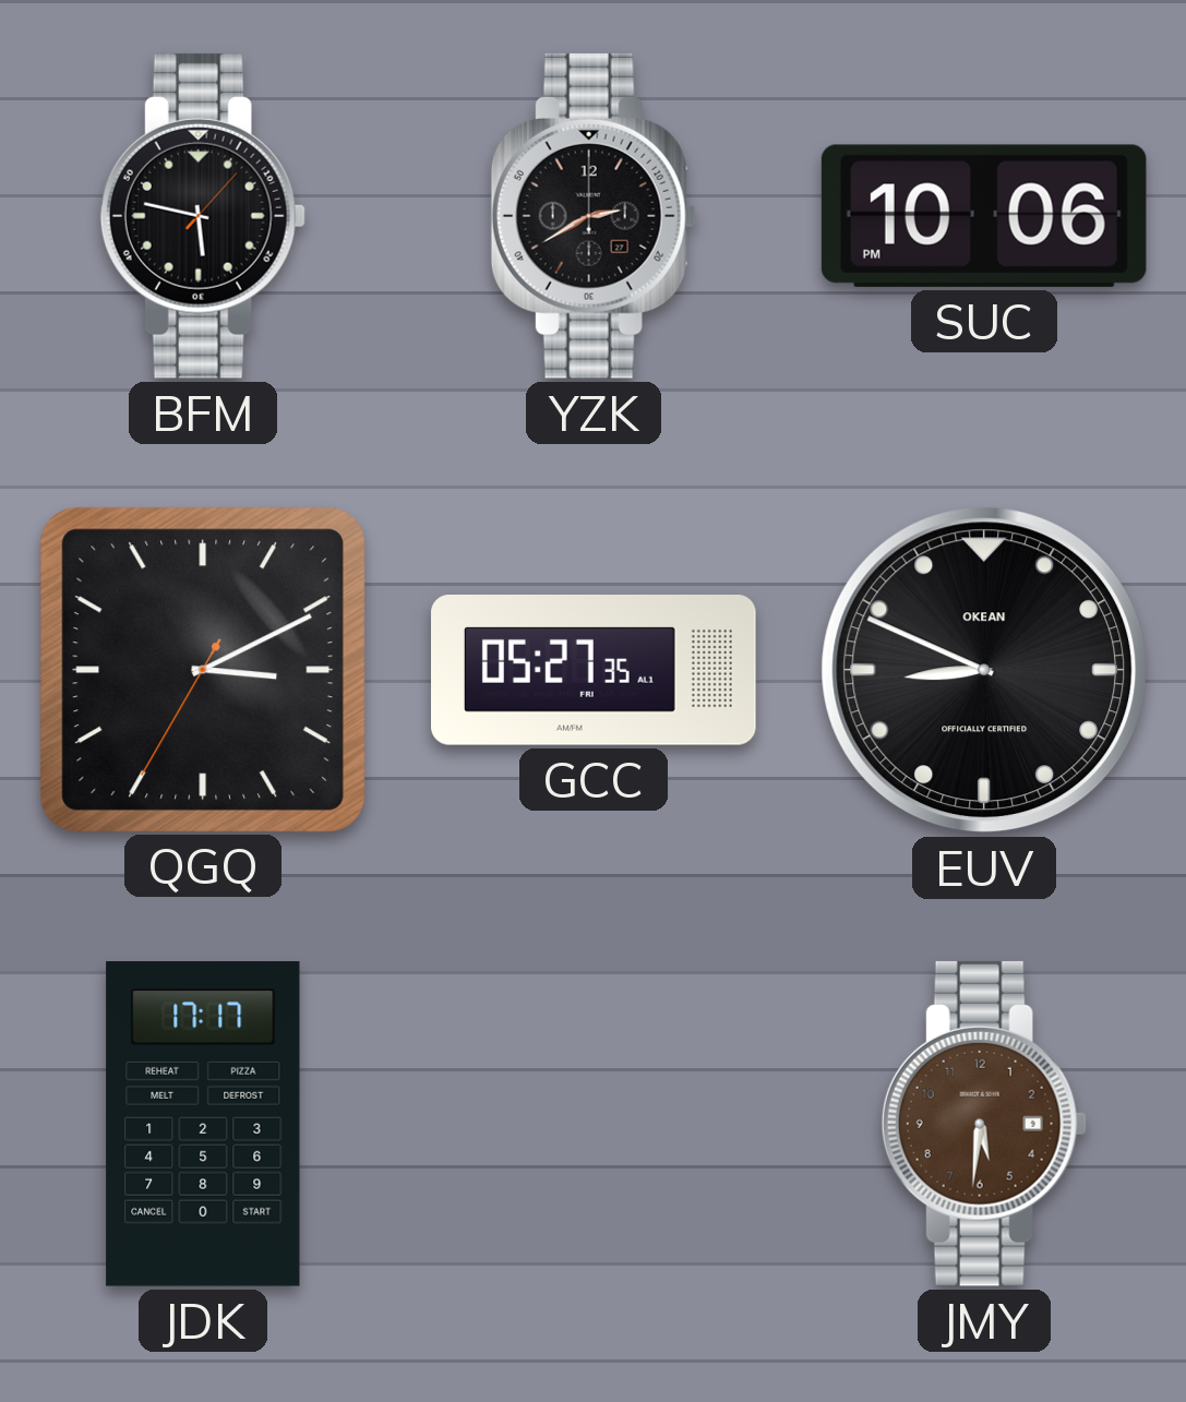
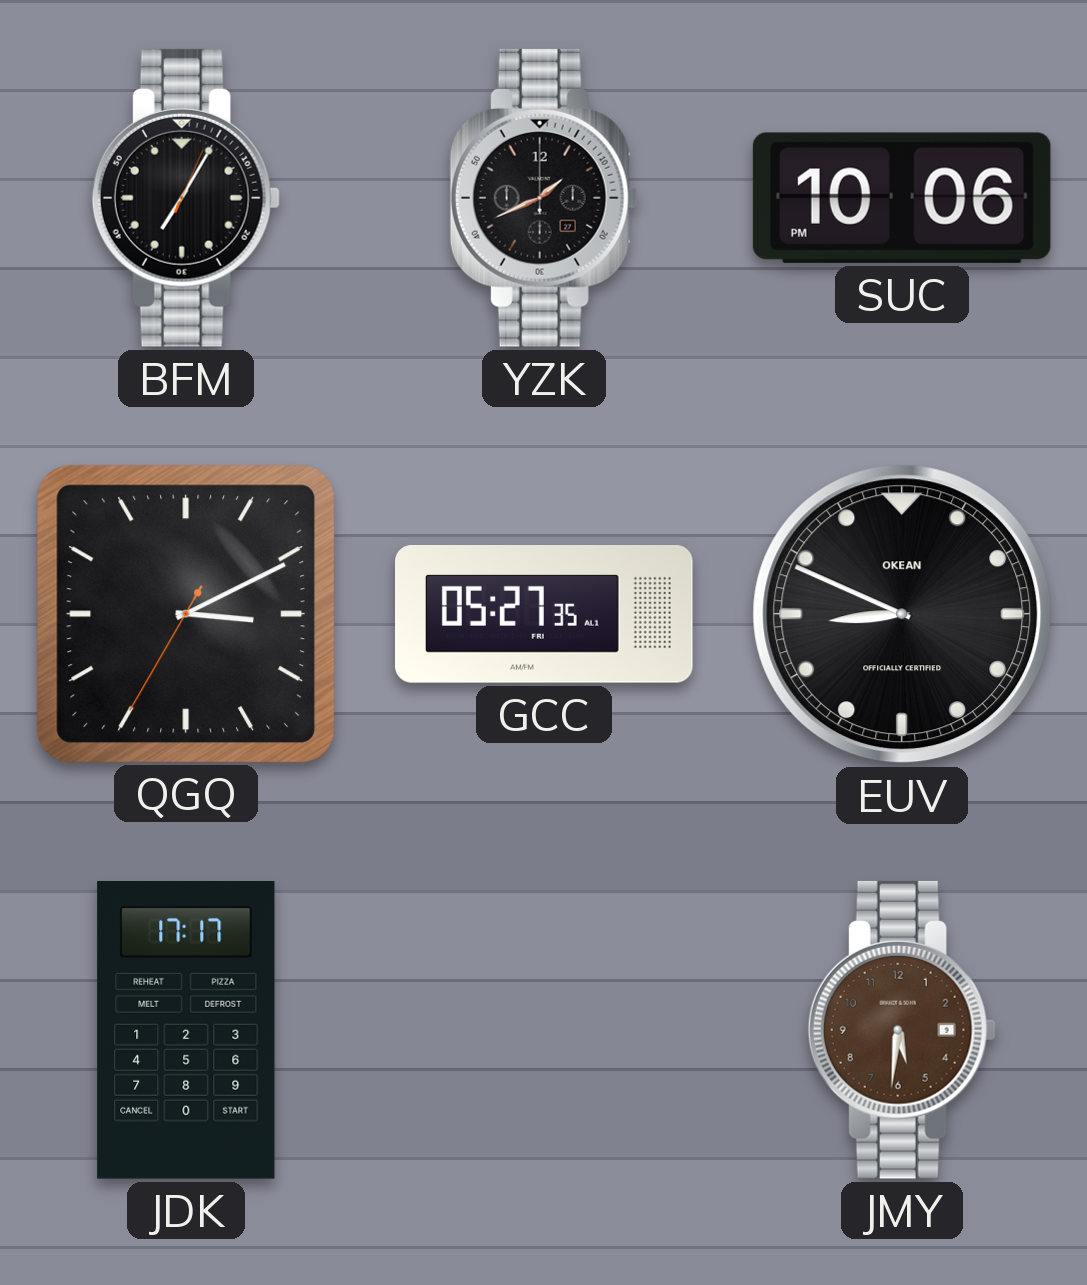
BFM: 5:47 -> 7:05 (186, 198)
YZK: 2:40 -> 1:41 (544, 198)
